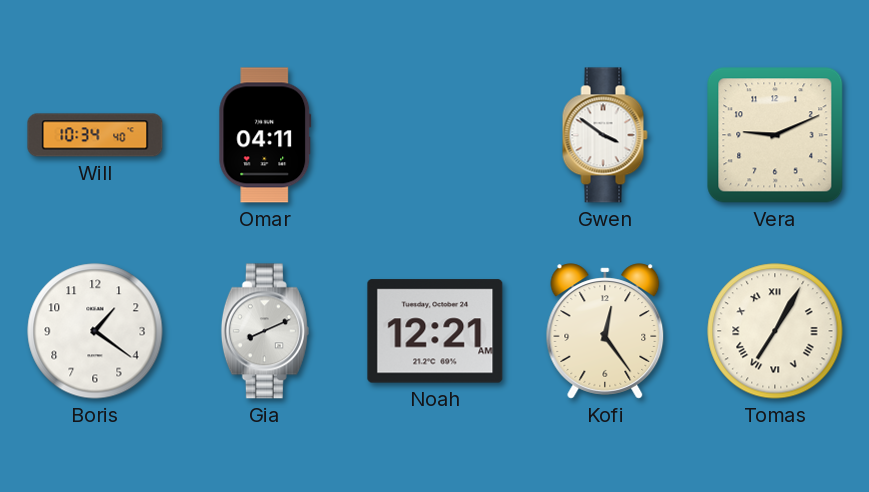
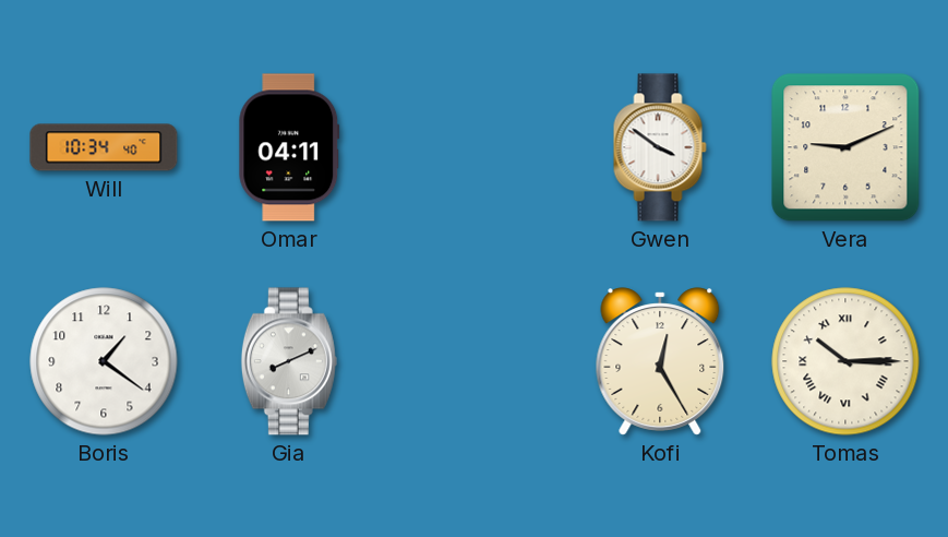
Noah: 12:21 -> none (435, 331)
Kofi: 12:24 -> 12:25 (660, 361)
Tomas: 7:05 -> 10:15 (845, 361)
